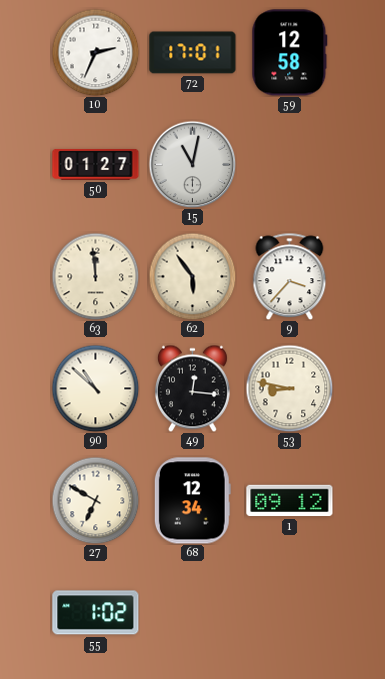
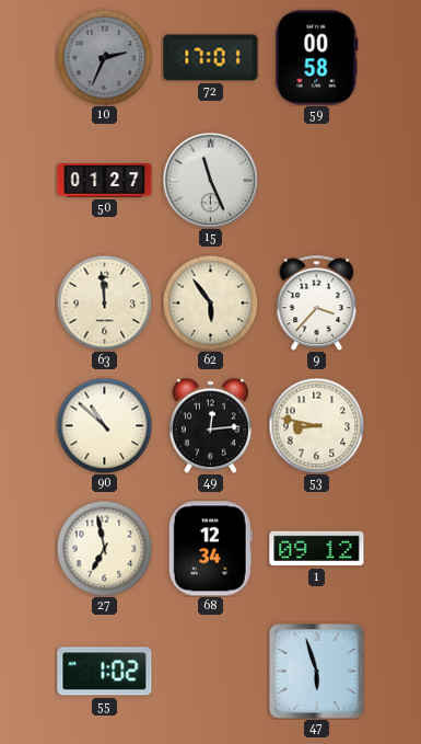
10 dial: white -> grey (104, 57)
59: 12:58 -> 00:58 (317, 58)
15: 11:02 -> 11:26 (210, 180)
49: 12:16 -> 12:14 (210, 425)
27: 6:50 -> 6:58 (104, 548)
47: none -> 5:57 (317, 672)
